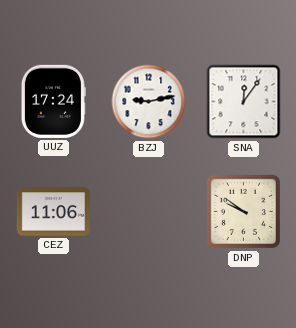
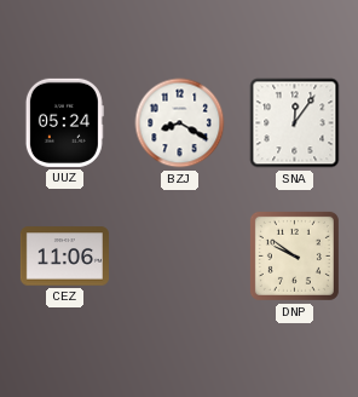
UUZ: 17:24 -> 05:24 (64, 122)
BZJ: 9:13 -> 8:20 (180, 123)
